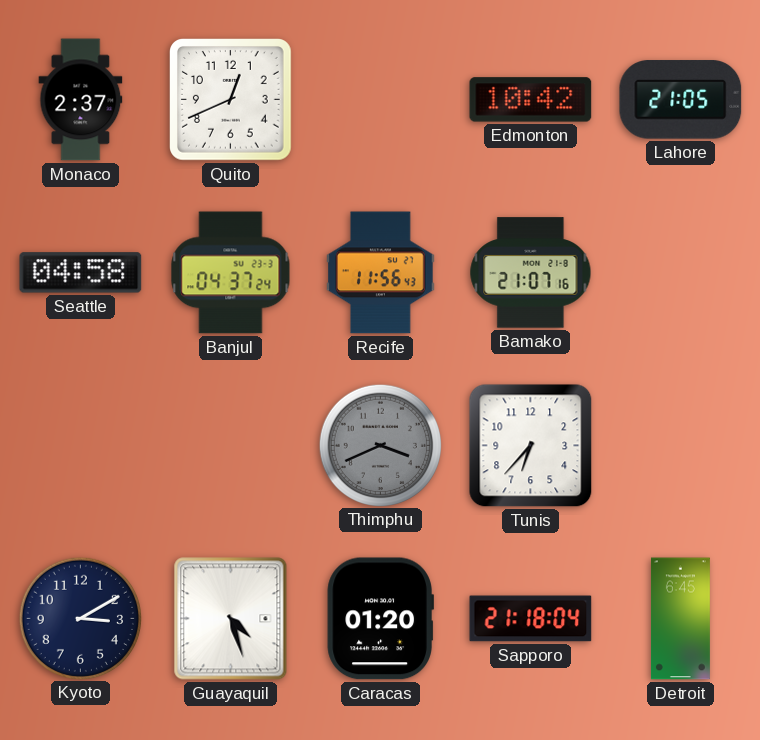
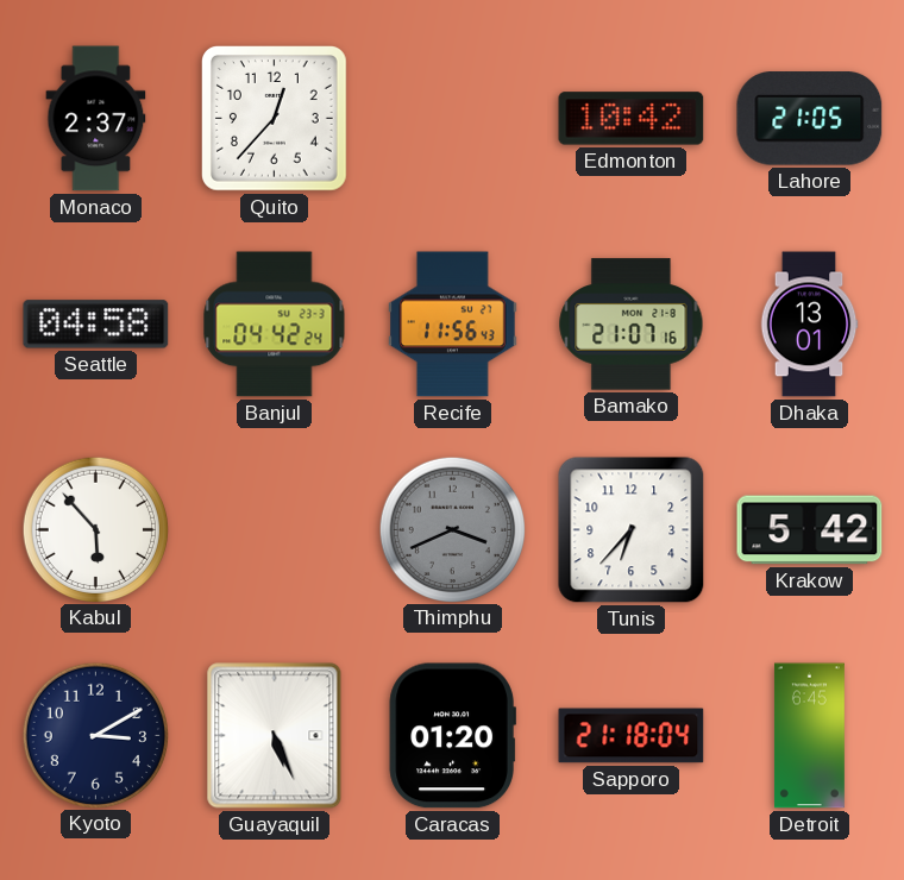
Quito: 12:41 -> 12:37 (275, 119)
Banjul: 04:37 -> 04:42 (275, 325)
Dhaka: none -> 13:01 (809, 325)
Kabul: none -> 5:53 (95, 529)
Krakow: none -> 5:42 (810, 530)
Guayaquil: 4:27 -> 5:26 (275, 736)
